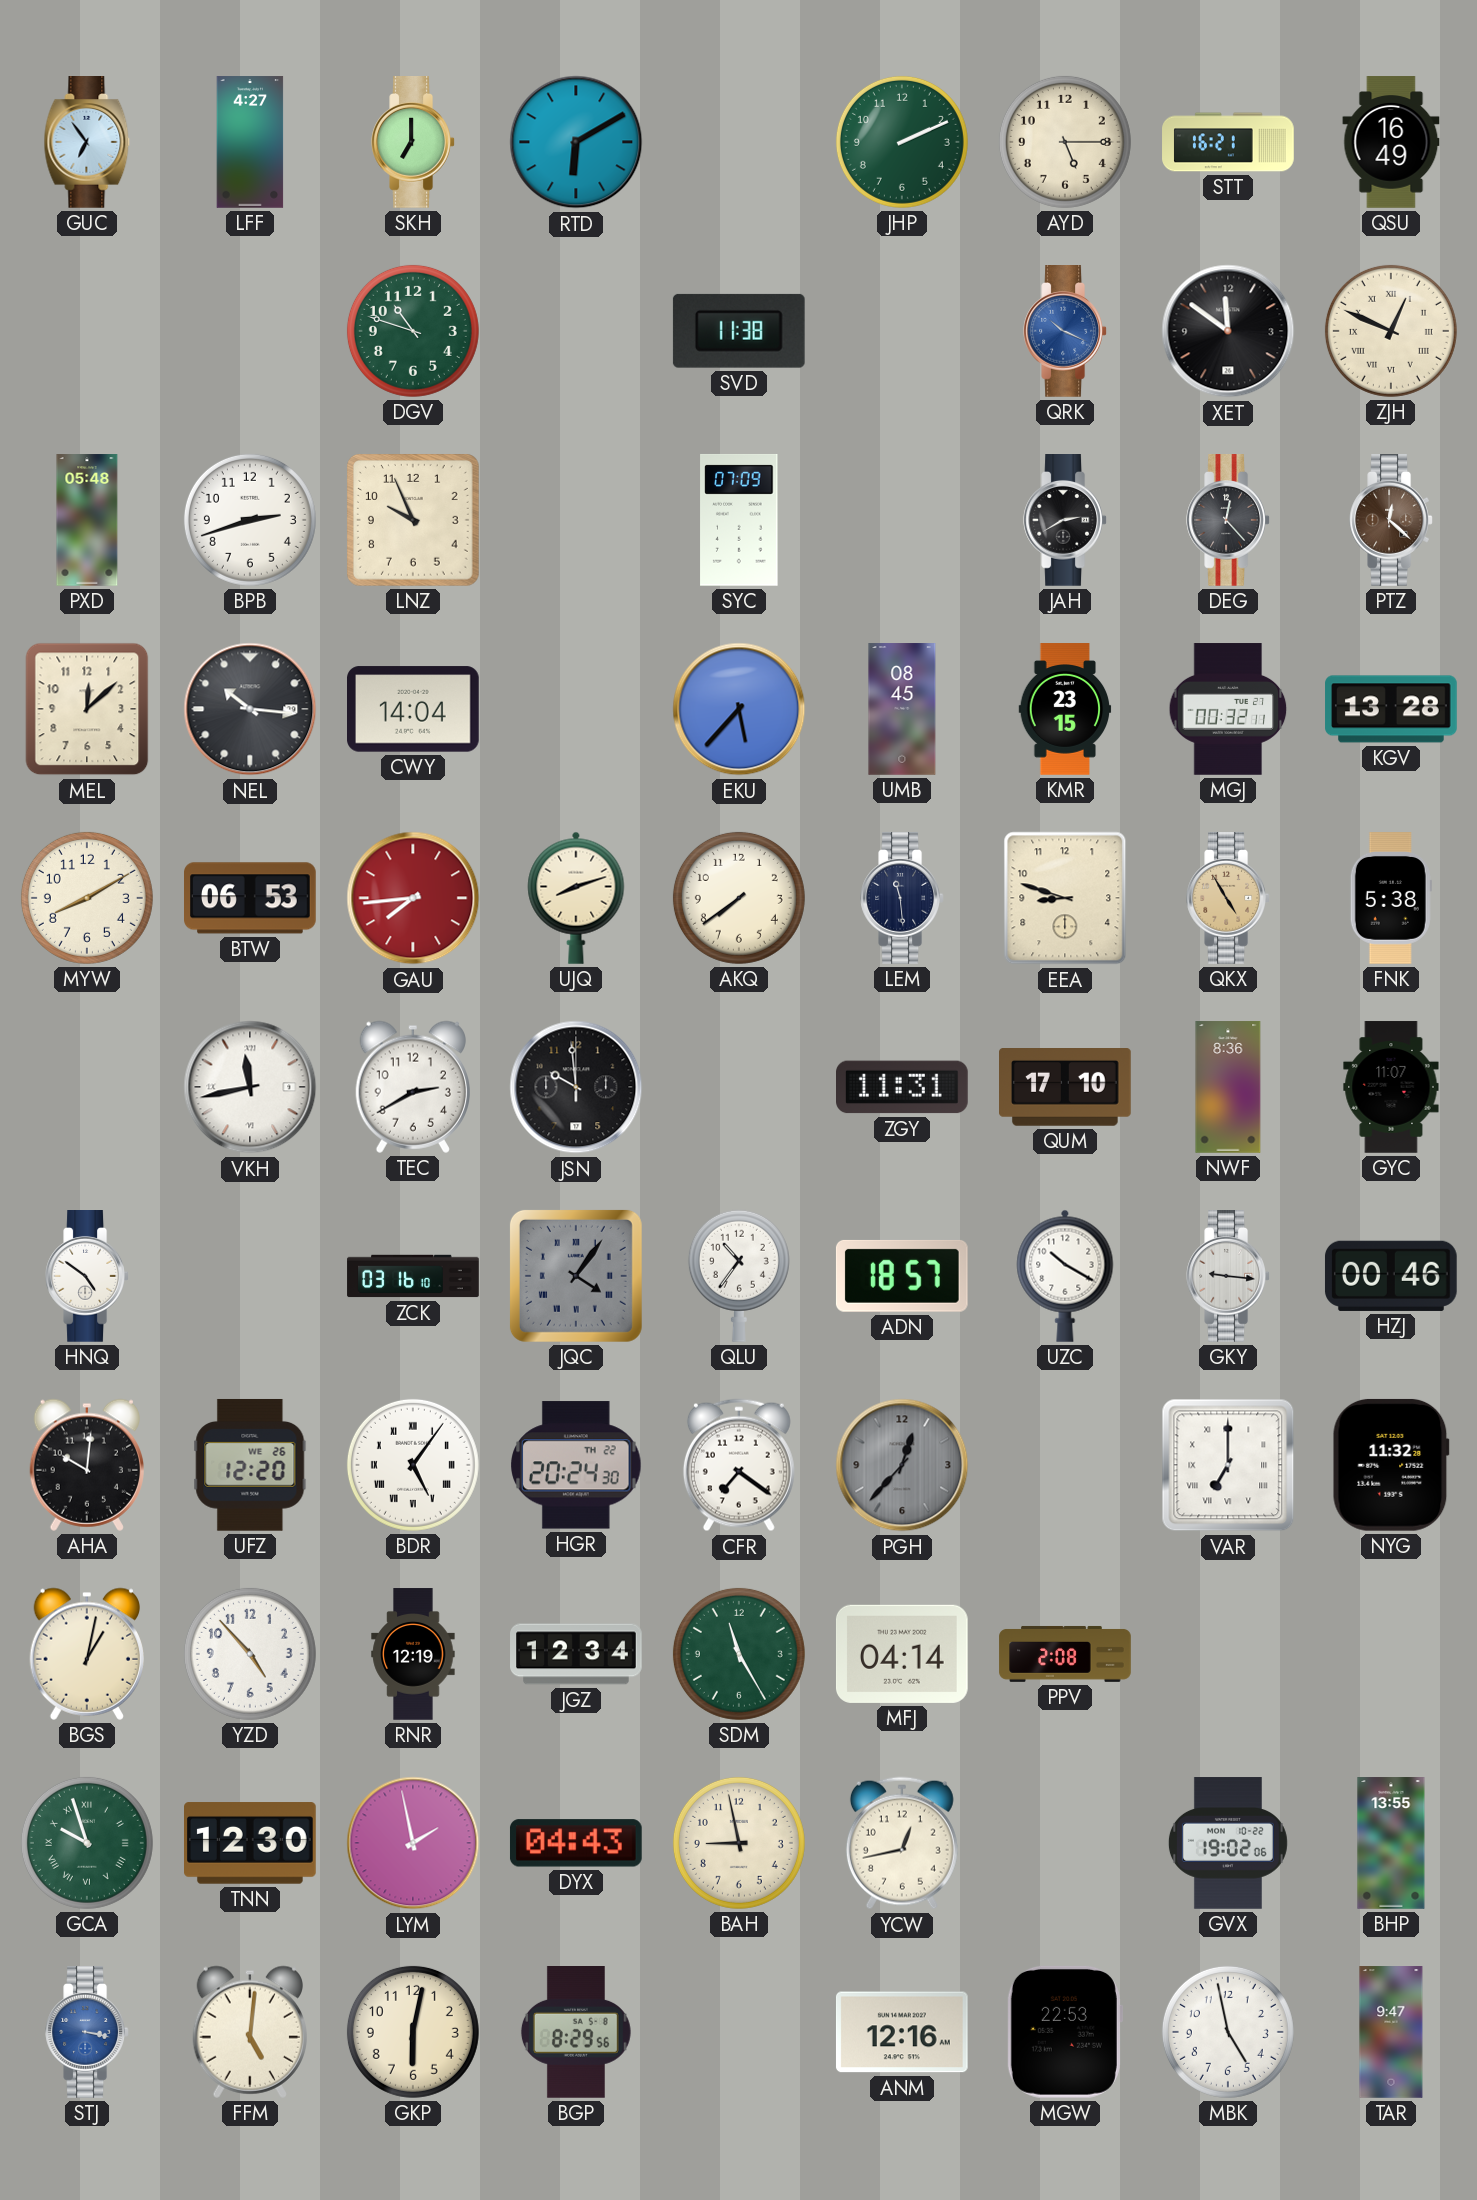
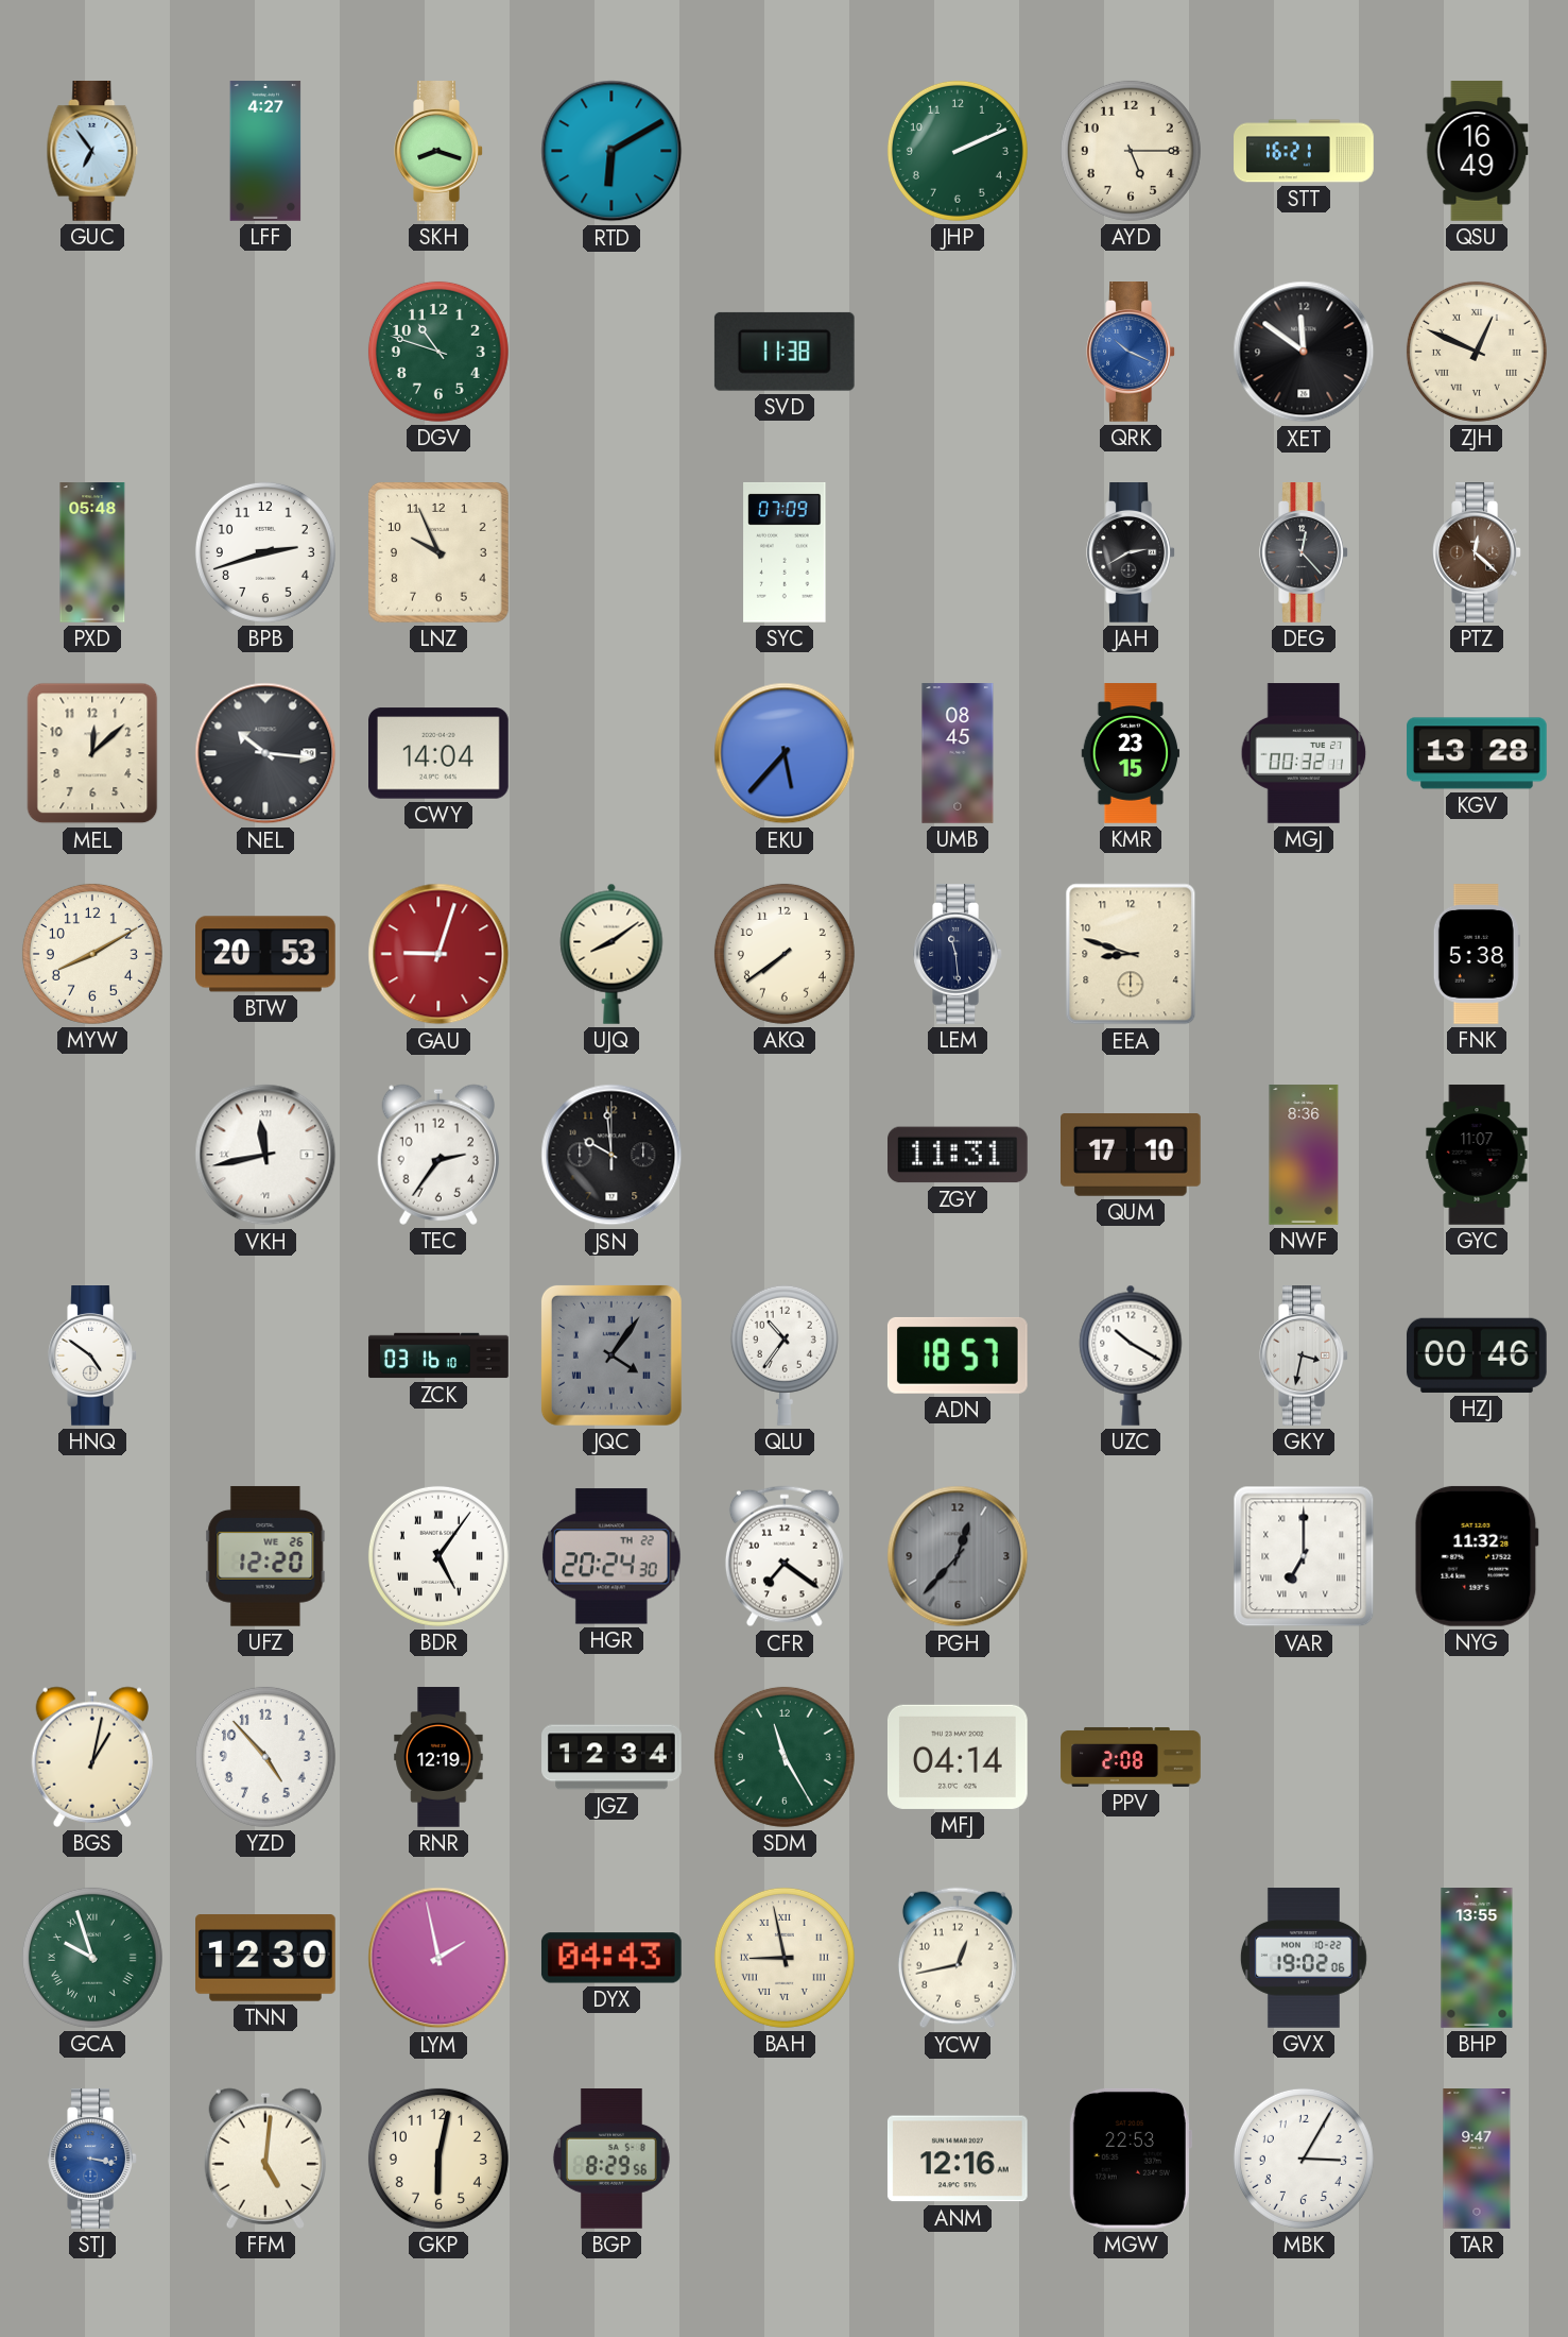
SKH: 7:00 -> 8:18 (438, 152)
BTW: 06:53 -> 20:53 (265, 954)
GAU: 7:44 -> 9:03 (438, 954)
UJQ: 8:12 -> 8:09 (611, 954)
QKX: 4:55 -> none (1228, 899)
TEC: 2:40 -> 2:36 (437, 1155)
GKY: 9:16 -> 3:32 (1304, 1357)
AHA: 10:01 -> none (86, 1465)
BAH numerals: Arabic -> Roman (785, 1958)
MBK: 4:58 -> 3:05 (1304, 2159)
